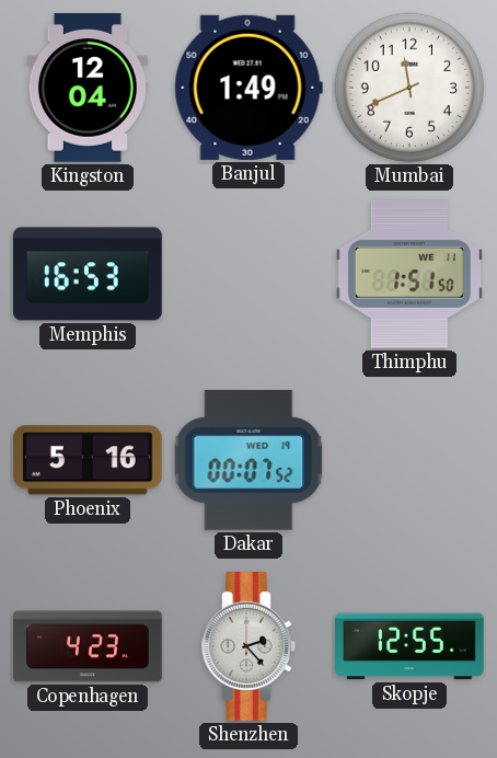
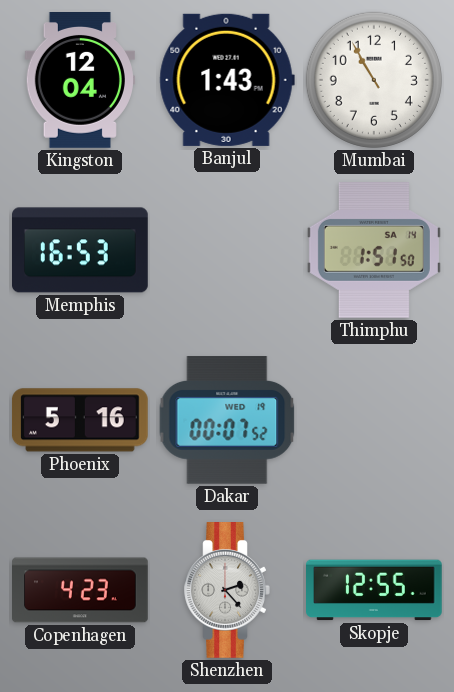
Banjul: 1:49 -> 1:43 (227, 80)
Mumbai: 11:41 -> 10:55 (374, 80)
Thimphu date: WE 11 -> SA 14 (374, 251)
